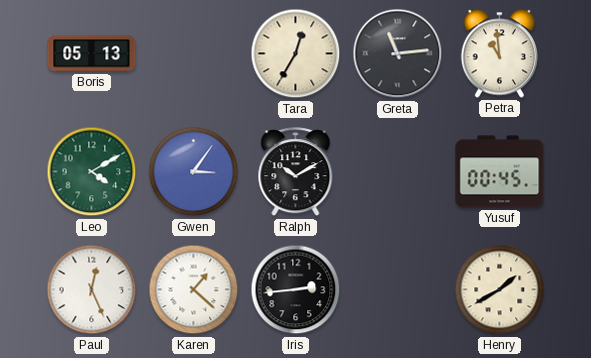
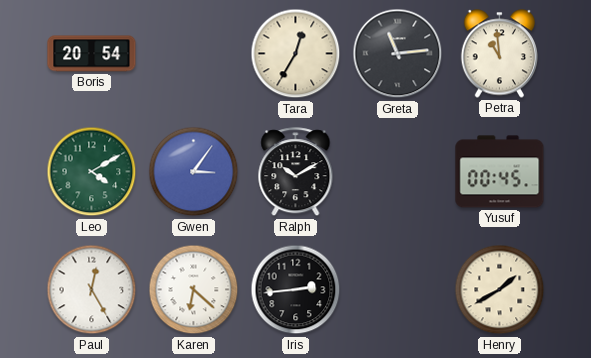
Boris: 05:13 -> 20:54 (92, 54)
Paul: 12:26 -> 12:25 (92, 290)
Karen: 1:22 -> 6:22 (194, 290)
